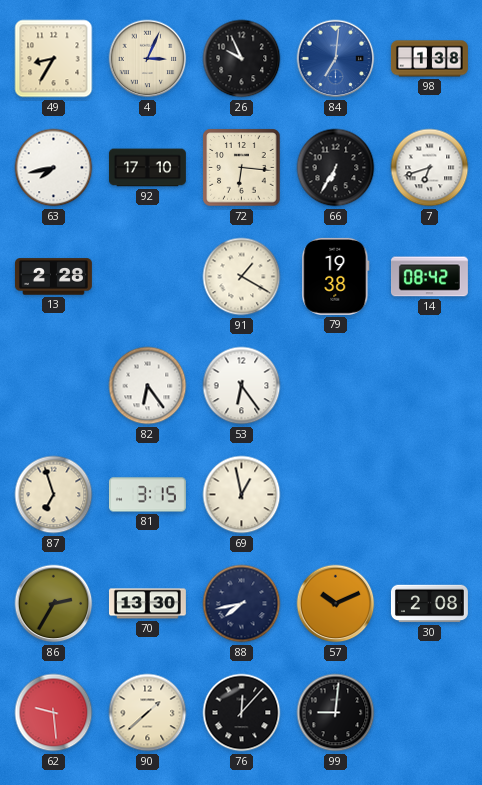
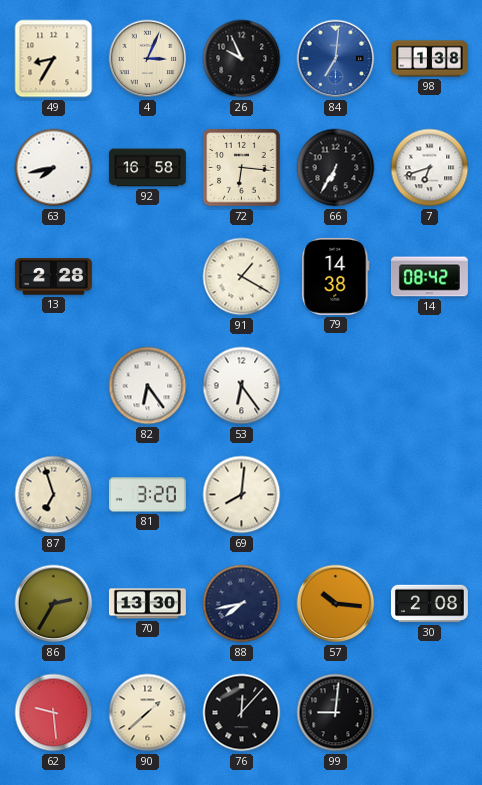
92: 17:10 -> 16:58 (147, 168)
79: 19:38 -> 14:38 (336, 276)
81: 3:15 -> 3:20 (147, 495)
69: 12:58 -> 8:01 (242, 495)
57: 10:11 -> 10:16 (336, 604)
